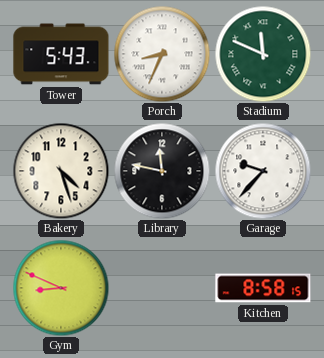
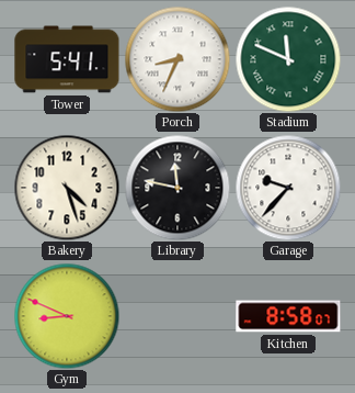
Tower: 5:43 -> 5:41 (67, 59)
Kitchen: 8:58:15 -> 8:58:07 (288, 316)
